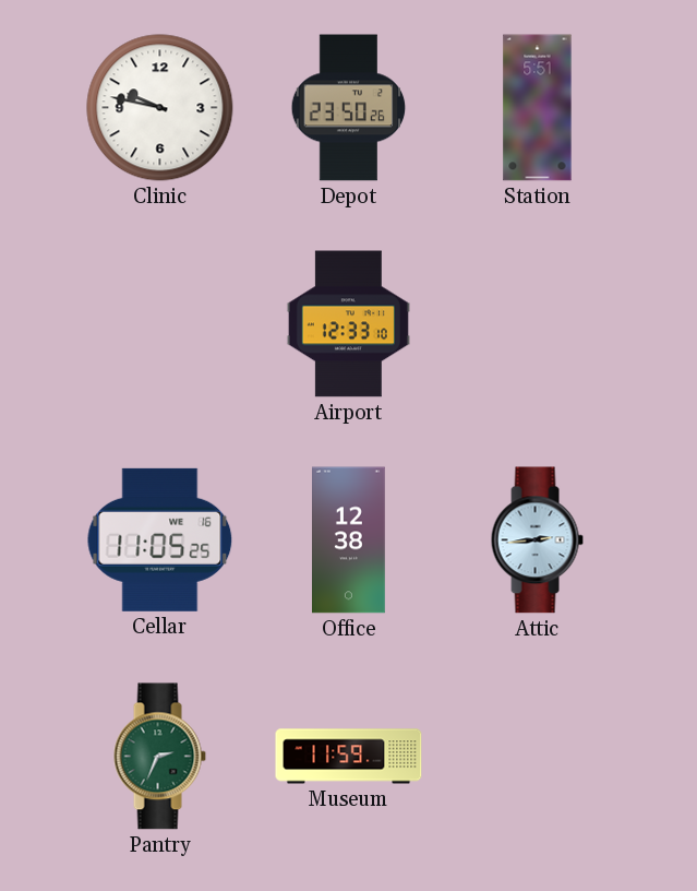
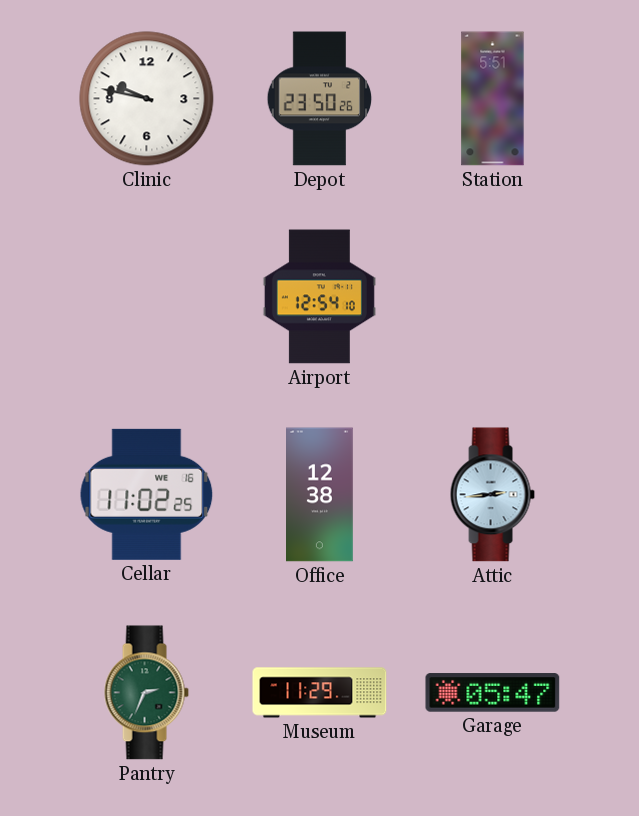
Airport: 12:33 -> 12:54 (319, 297)
Cellar: 11:05 -> 11:02 (147, 494)
Museum: 11:59 -> 11:29 (320, 693)
Garage: none -> 05:47 (493, 693)
